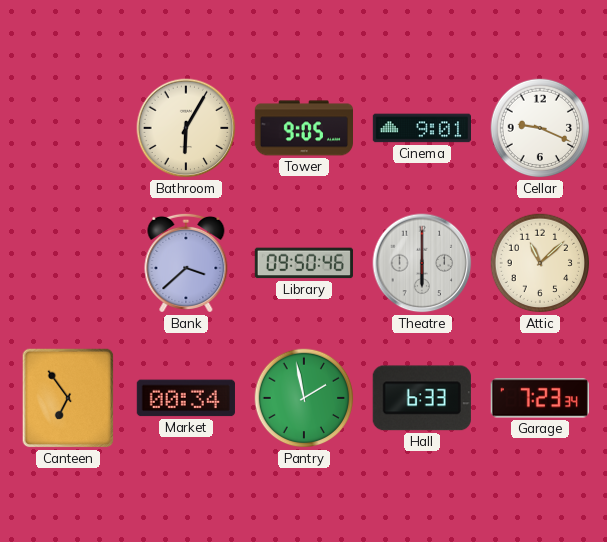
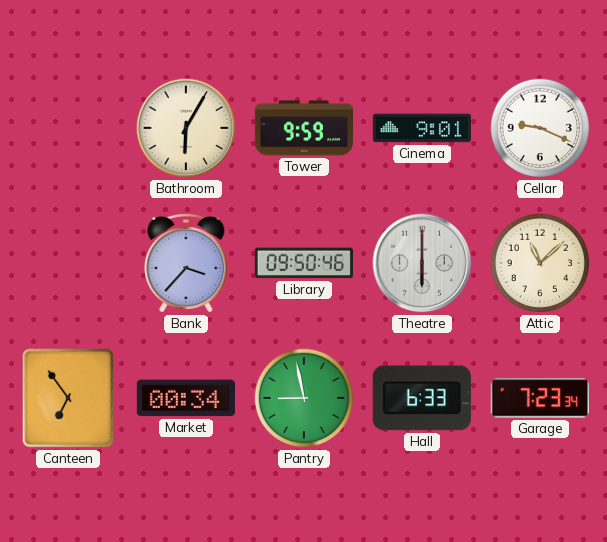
Tower: 9:05 -> 9:59 (303, 128)
Bank: 3:38 -> 3:37 (186, 263)
Pantry: 1:58 -> 8:58 (304, 398)
